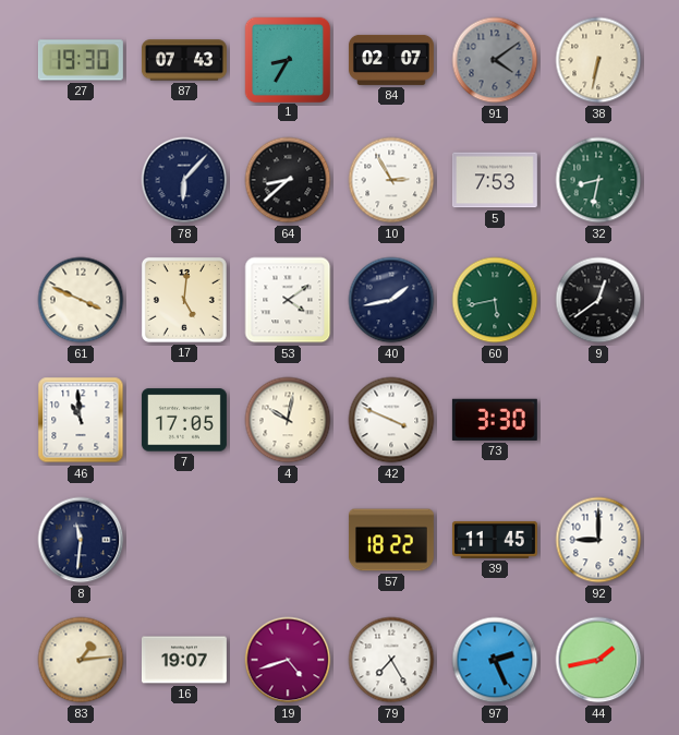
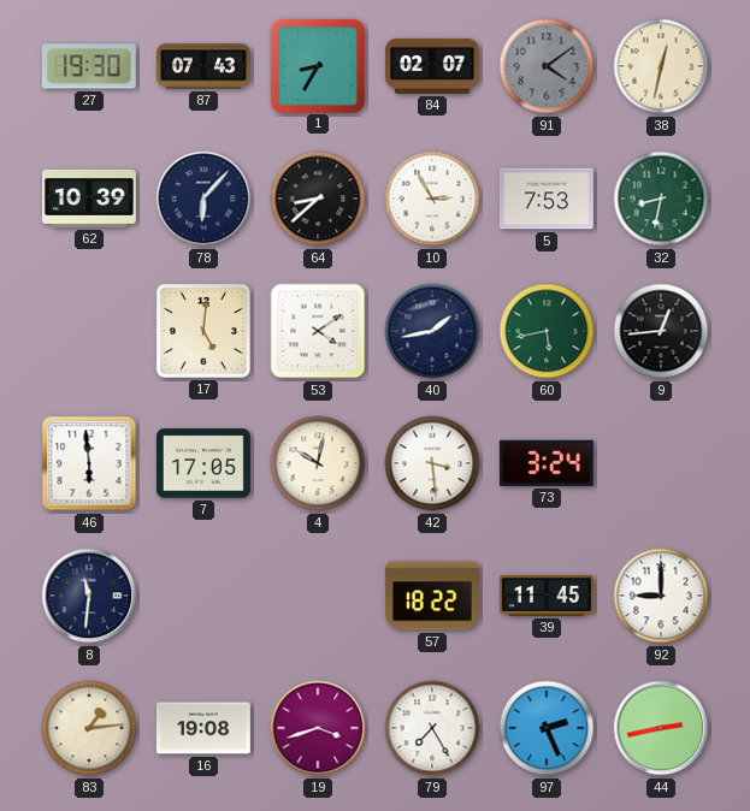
38: 6:32 -> 12:32 (661, 66)
62: none -> 10:39 (89, 199)
61: 3:49 -> none (81, 300)
9: 12:39 -> 12:44 (661, 331)
46: 10:59 -> 5:59 (89, 463)
42: 3:49 -> 3:29 (432, 463)
73: 3:30 -> 3:24 (547, 463)
16: 19:07 -> 19:08 (203, 728)
19: 4:42 -> 3:42 (318, 728)
44: 1:43 -> 2:43 (661, 728)
